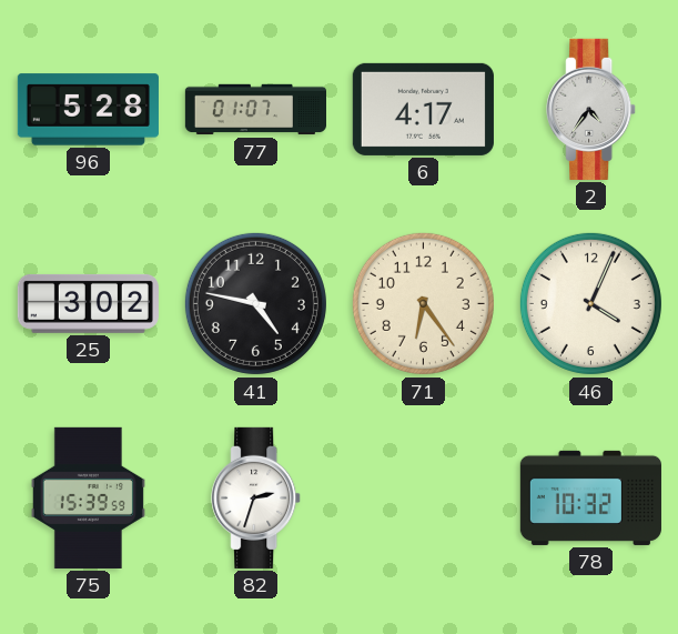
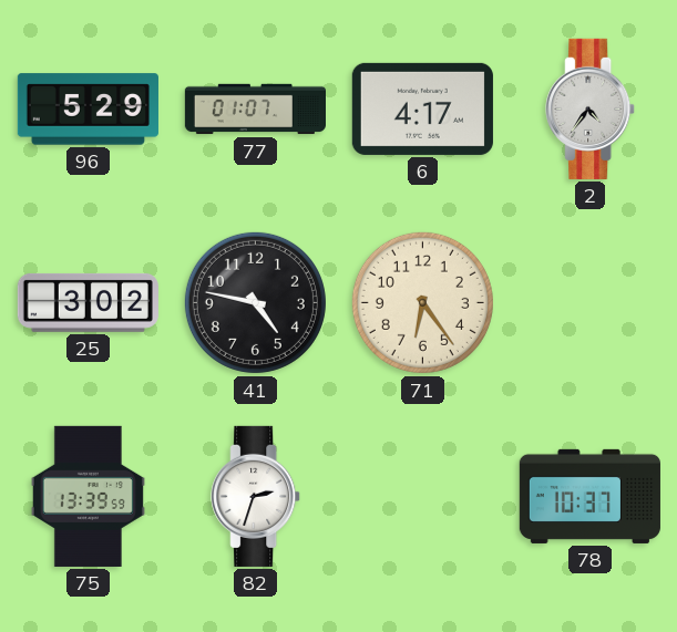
96: 5:28 -> 5:29 (88, 110)
46: 4:04 -> none (590, 303)
75: 15:39 -> 13:39 (88, 496)
78: 10:32 -> 10:37 (589, 496)
